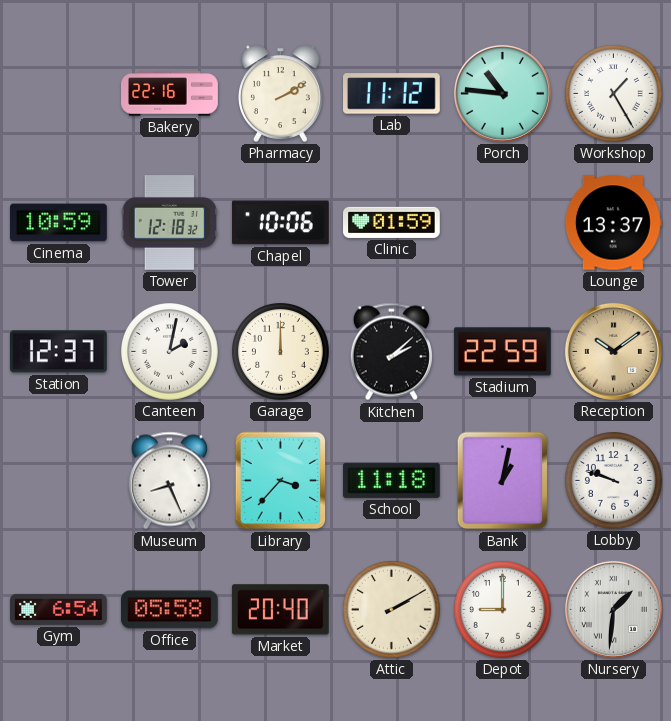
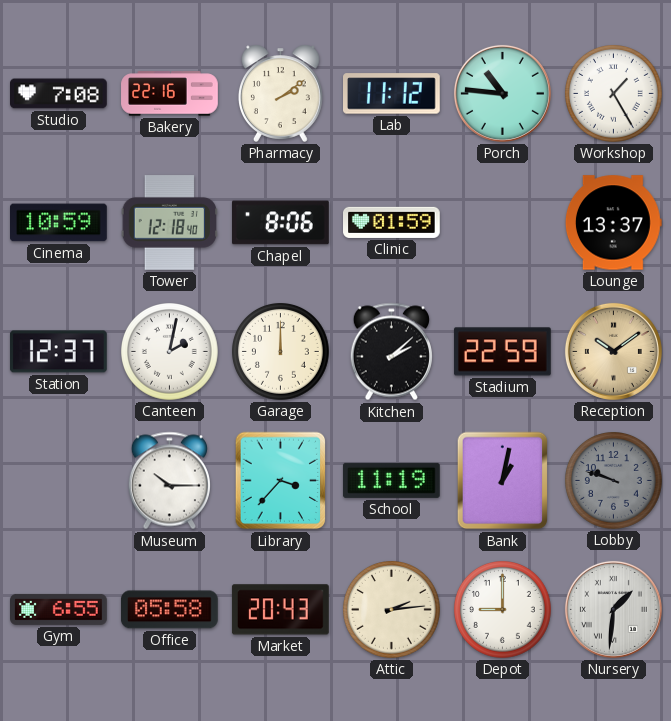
Studio: none -> 7:08 (59, 94)
Pharmacy: 2:10 -> 2:09 (280, 93)
Tower: 12:18:32 -> 12:18:40 (169, 223)
Chapel: 10:06 -> 8:06 (281, 223)
Museum: 8:26 -> 10:15 (169, 481)
School: 11:18 -> 11:19 (391, 480)
Lobby dial: white -> grey (614, 481)
Gym: 6:54 -> 6:55 (59, 609)
Market: 20:40 -> 20:43 (280, 610)
Attic: 2:10 -> 2:14 (392, 610)
